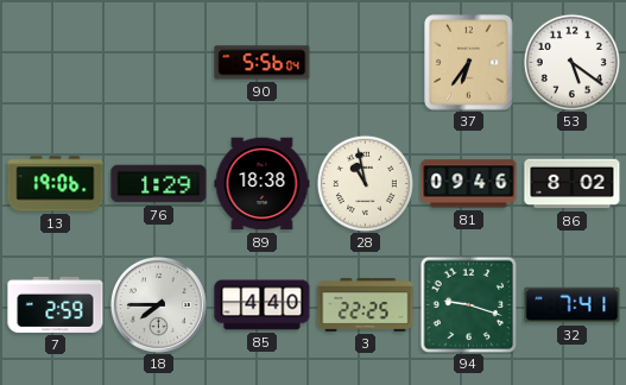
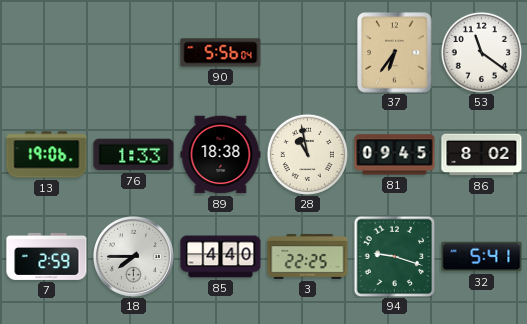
53: 5:21 -> 11:21 (481, 52)
76: 1:29 -> 1:33 (134, 155)
81: 09:46 -> 09:45 (395, 155)
32: 7:41 -> 5:41 (482, 257)
